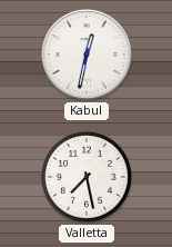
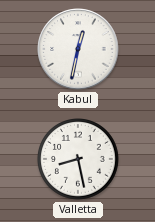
Valletta: 7:28 -> 8:28 (79, 160)
